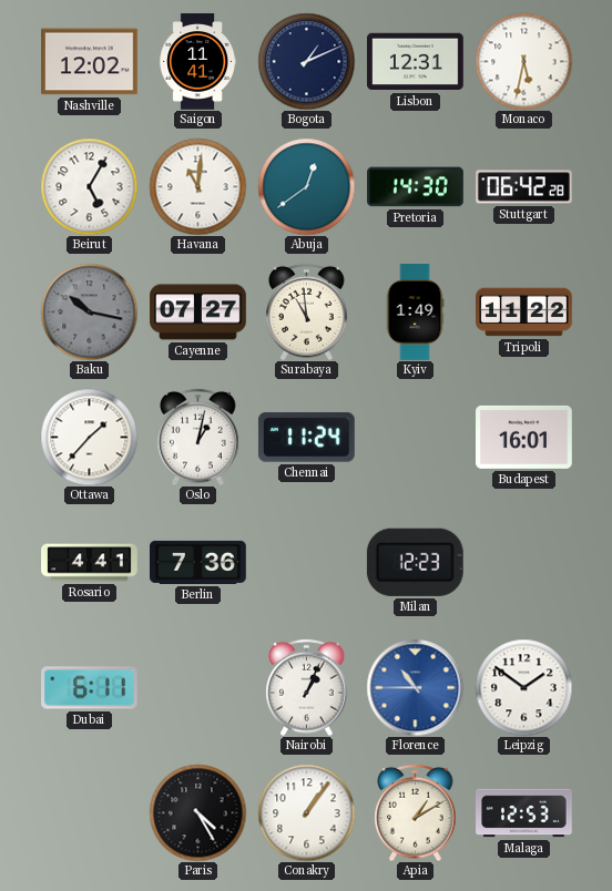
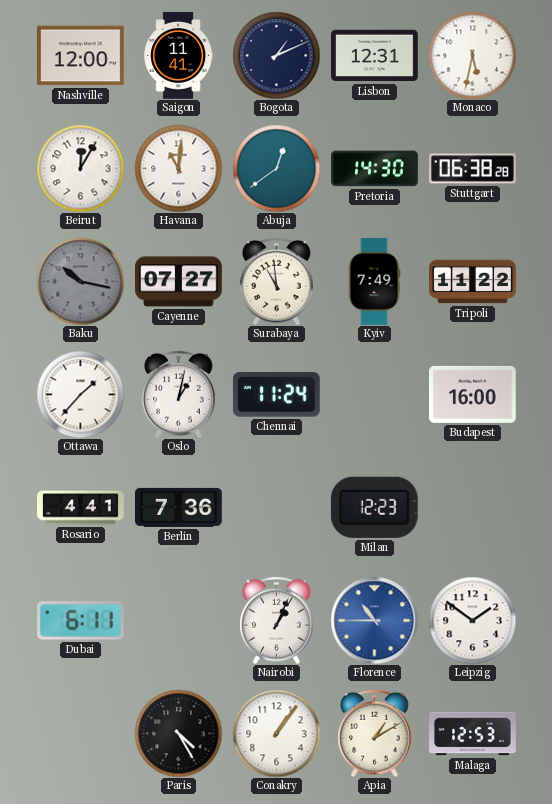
Nashville: 12:02 -> 12:00 (81, 56)
Beirut: 5:05 -> 12:05 (80, 168)
Stuttgart: 06:42 -> 06:38 (473, 169)
Kyiv: 1:49 -> 7:49 (374, 282)
Budapest: 16:01 -> 16:00 (473, 394)
